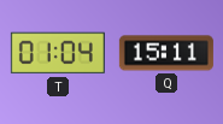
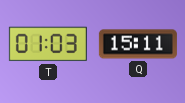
T: 01:04 -> 01:03 (48, 44)
